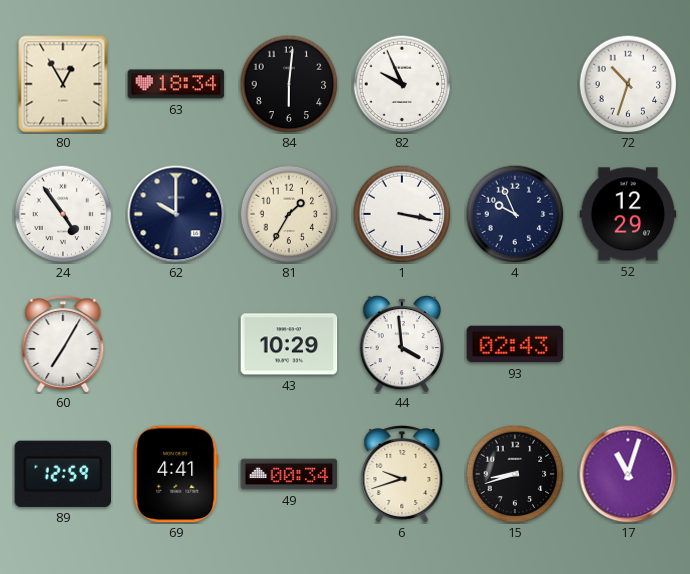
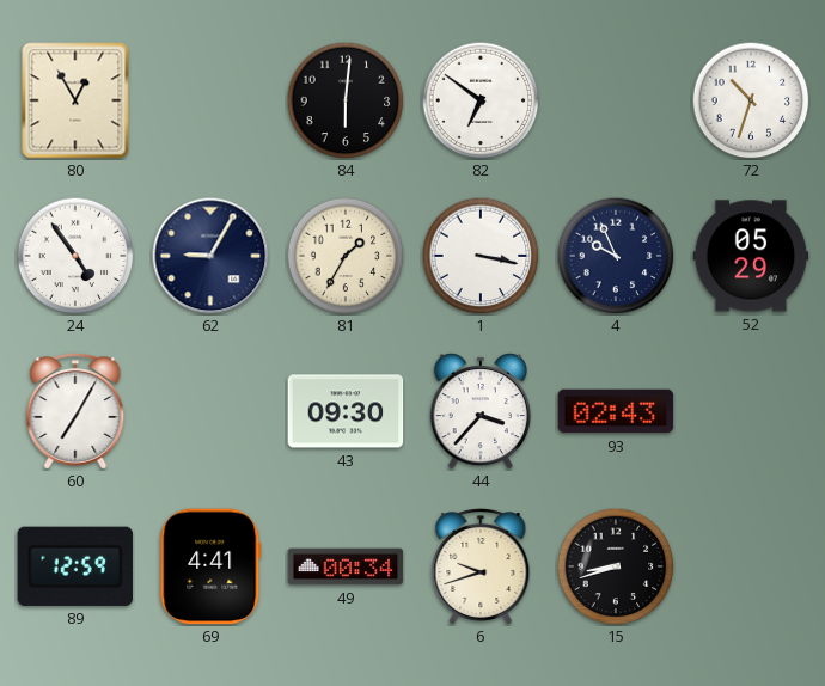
63: 18:34 -> none (176, 84)
82: 9:56 -> 6:51 (481, 100)
62: 10:00 -> 9:05 (210, 256)
52: 12:29 -> 05:29 (751, 256)
43: 10:29 -> 09:30 (346, 411)
44: 3:59 -> 3:37 (481, 411)
17: 11:03 -> none (628, 474)
